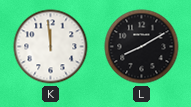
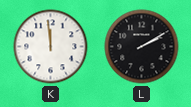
L: 8:10 -> 2:10 (142, 47)
